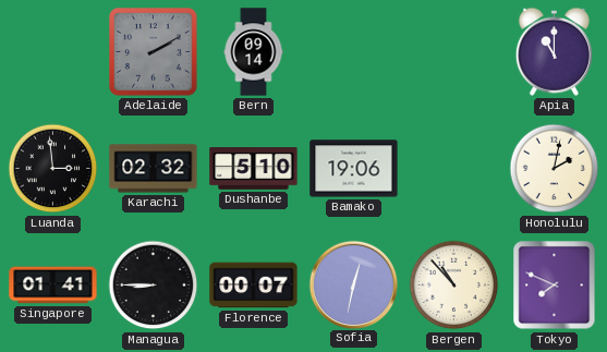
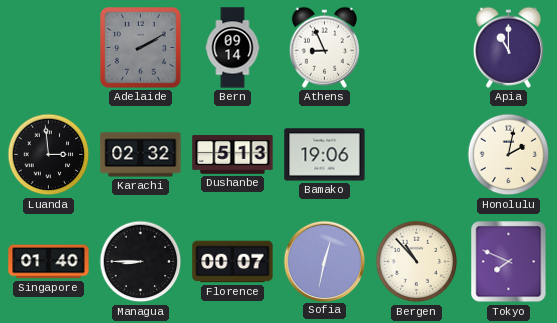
Athens: none -> 8:56 (324, 47)
Dushanbe: 5:10 -> 5:13 (233, 155)
Singapore: 01:41 -> 01:40 (49, 262)
